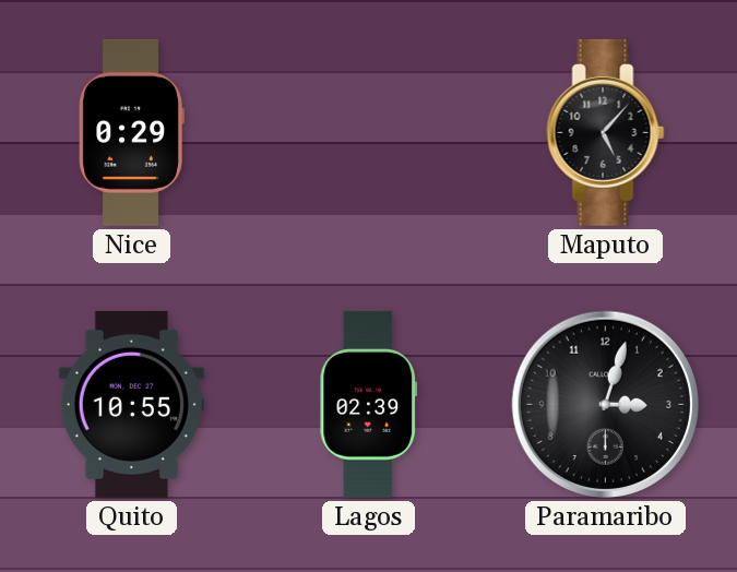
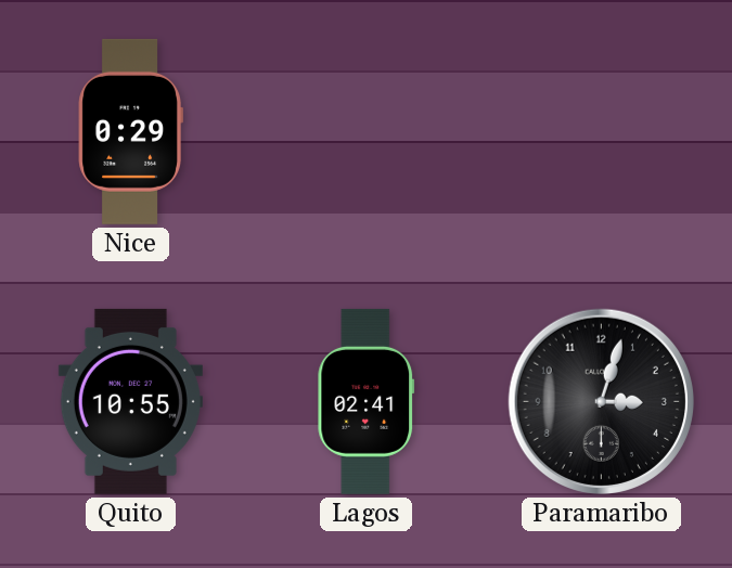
Maputo: 5:07 -> none (606, 132)
Lagos: 02:39 -> 02:41 (367, 401)
